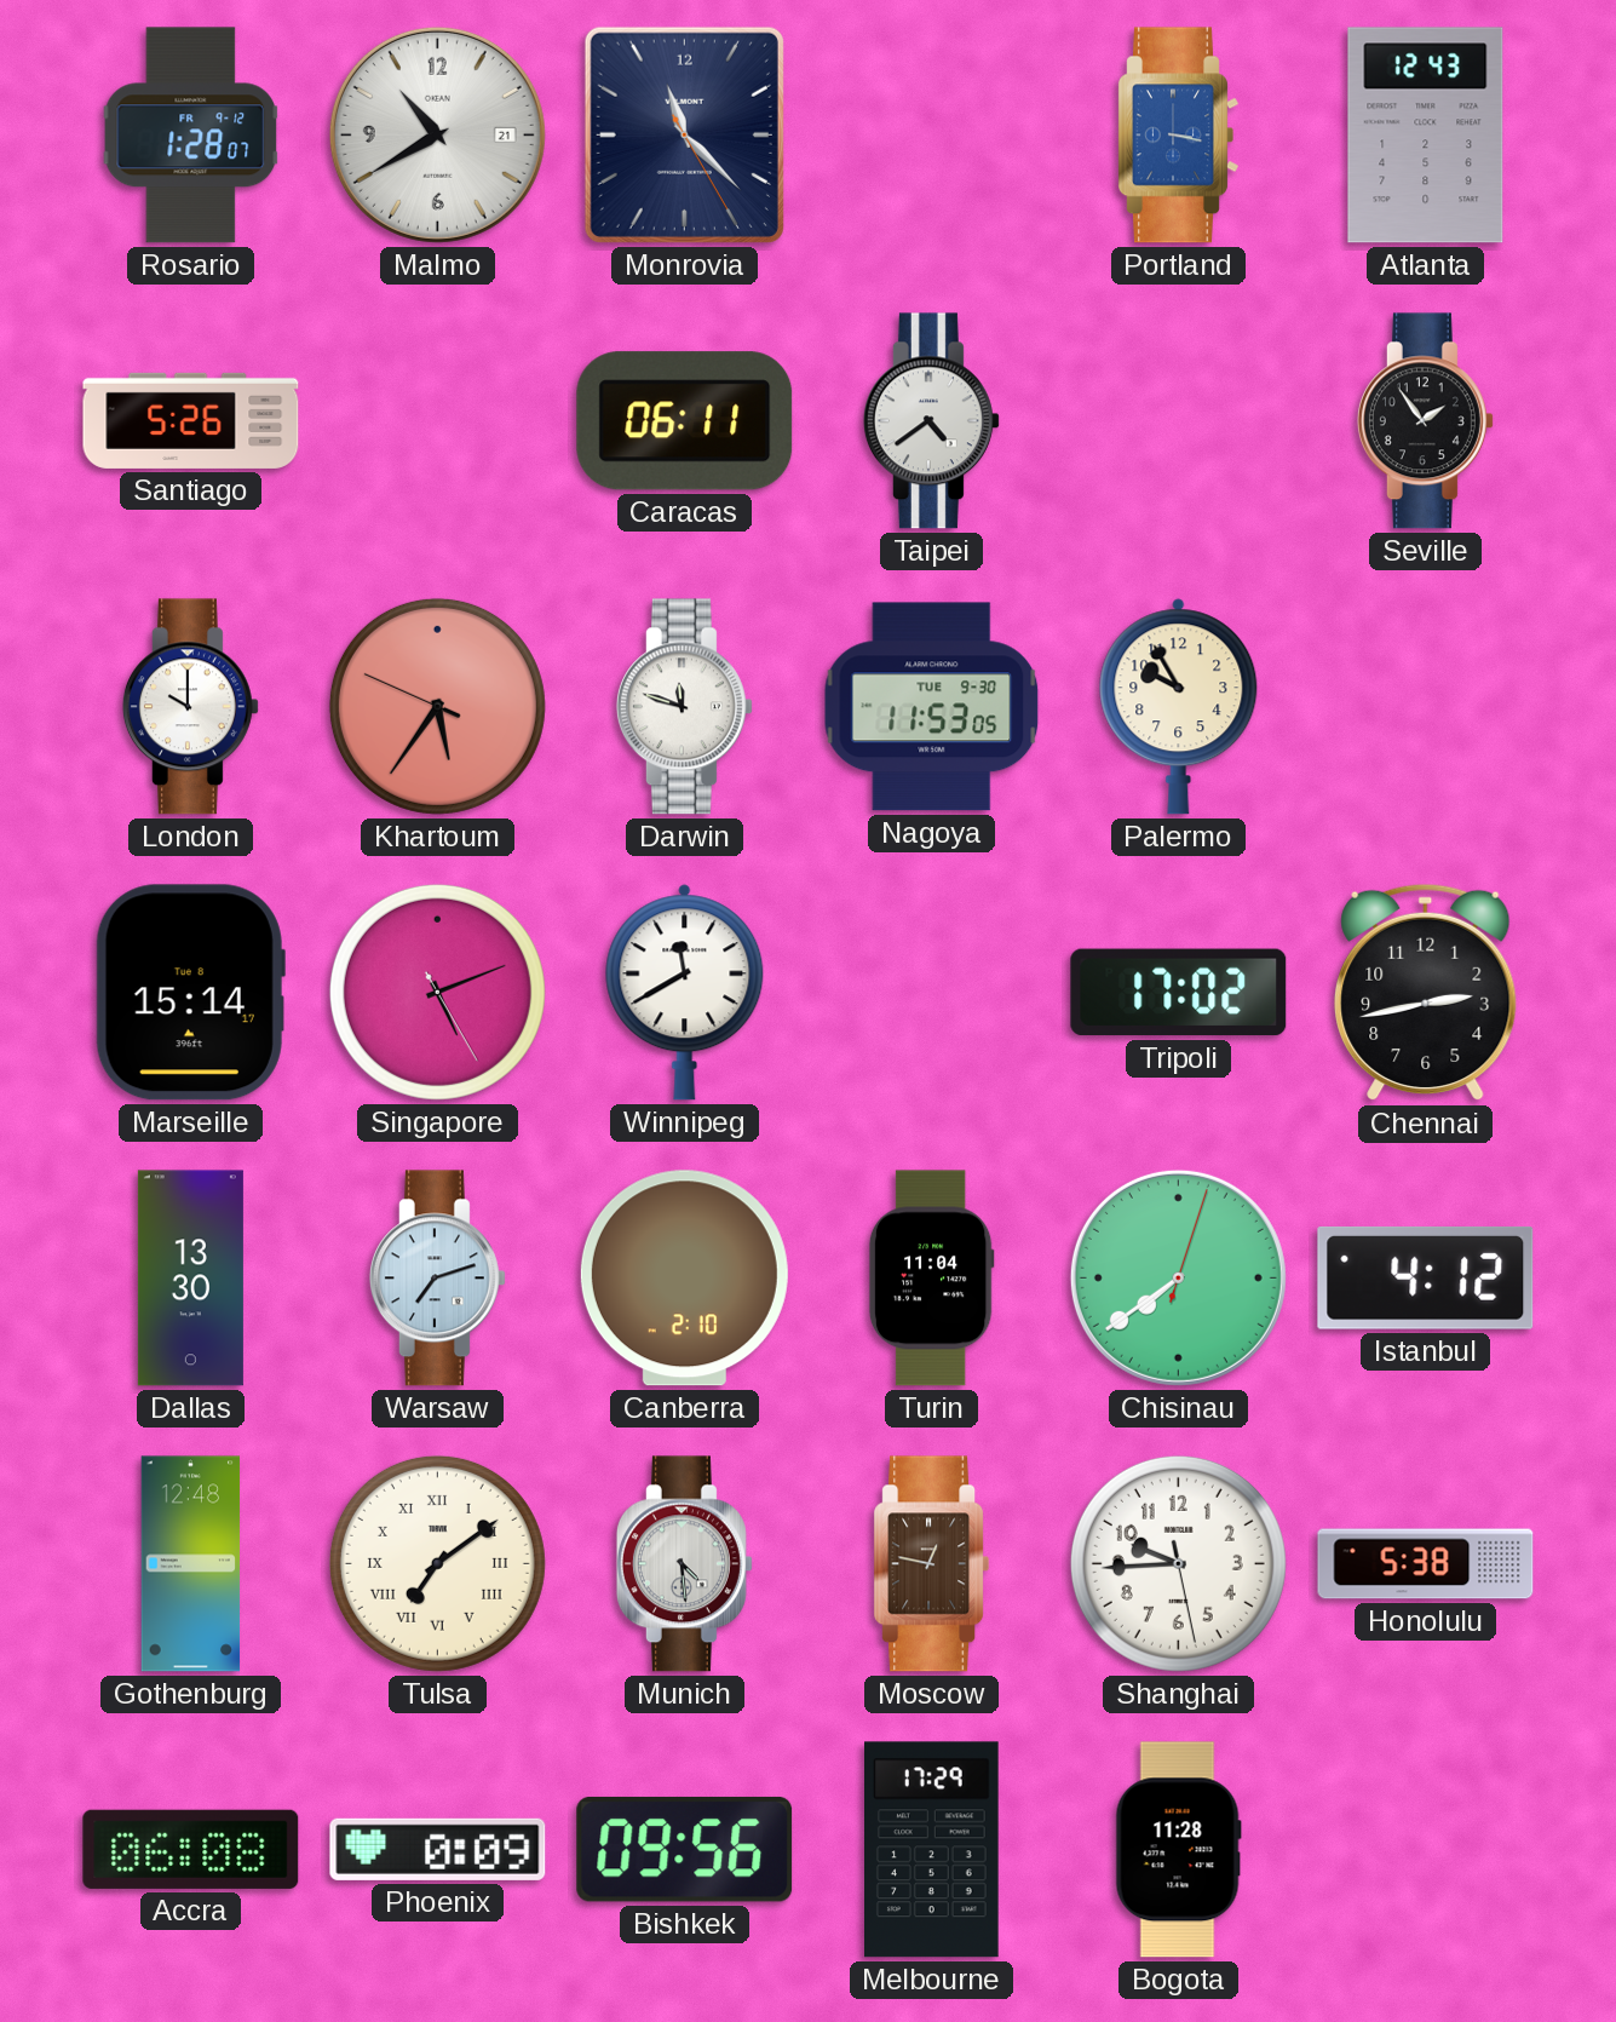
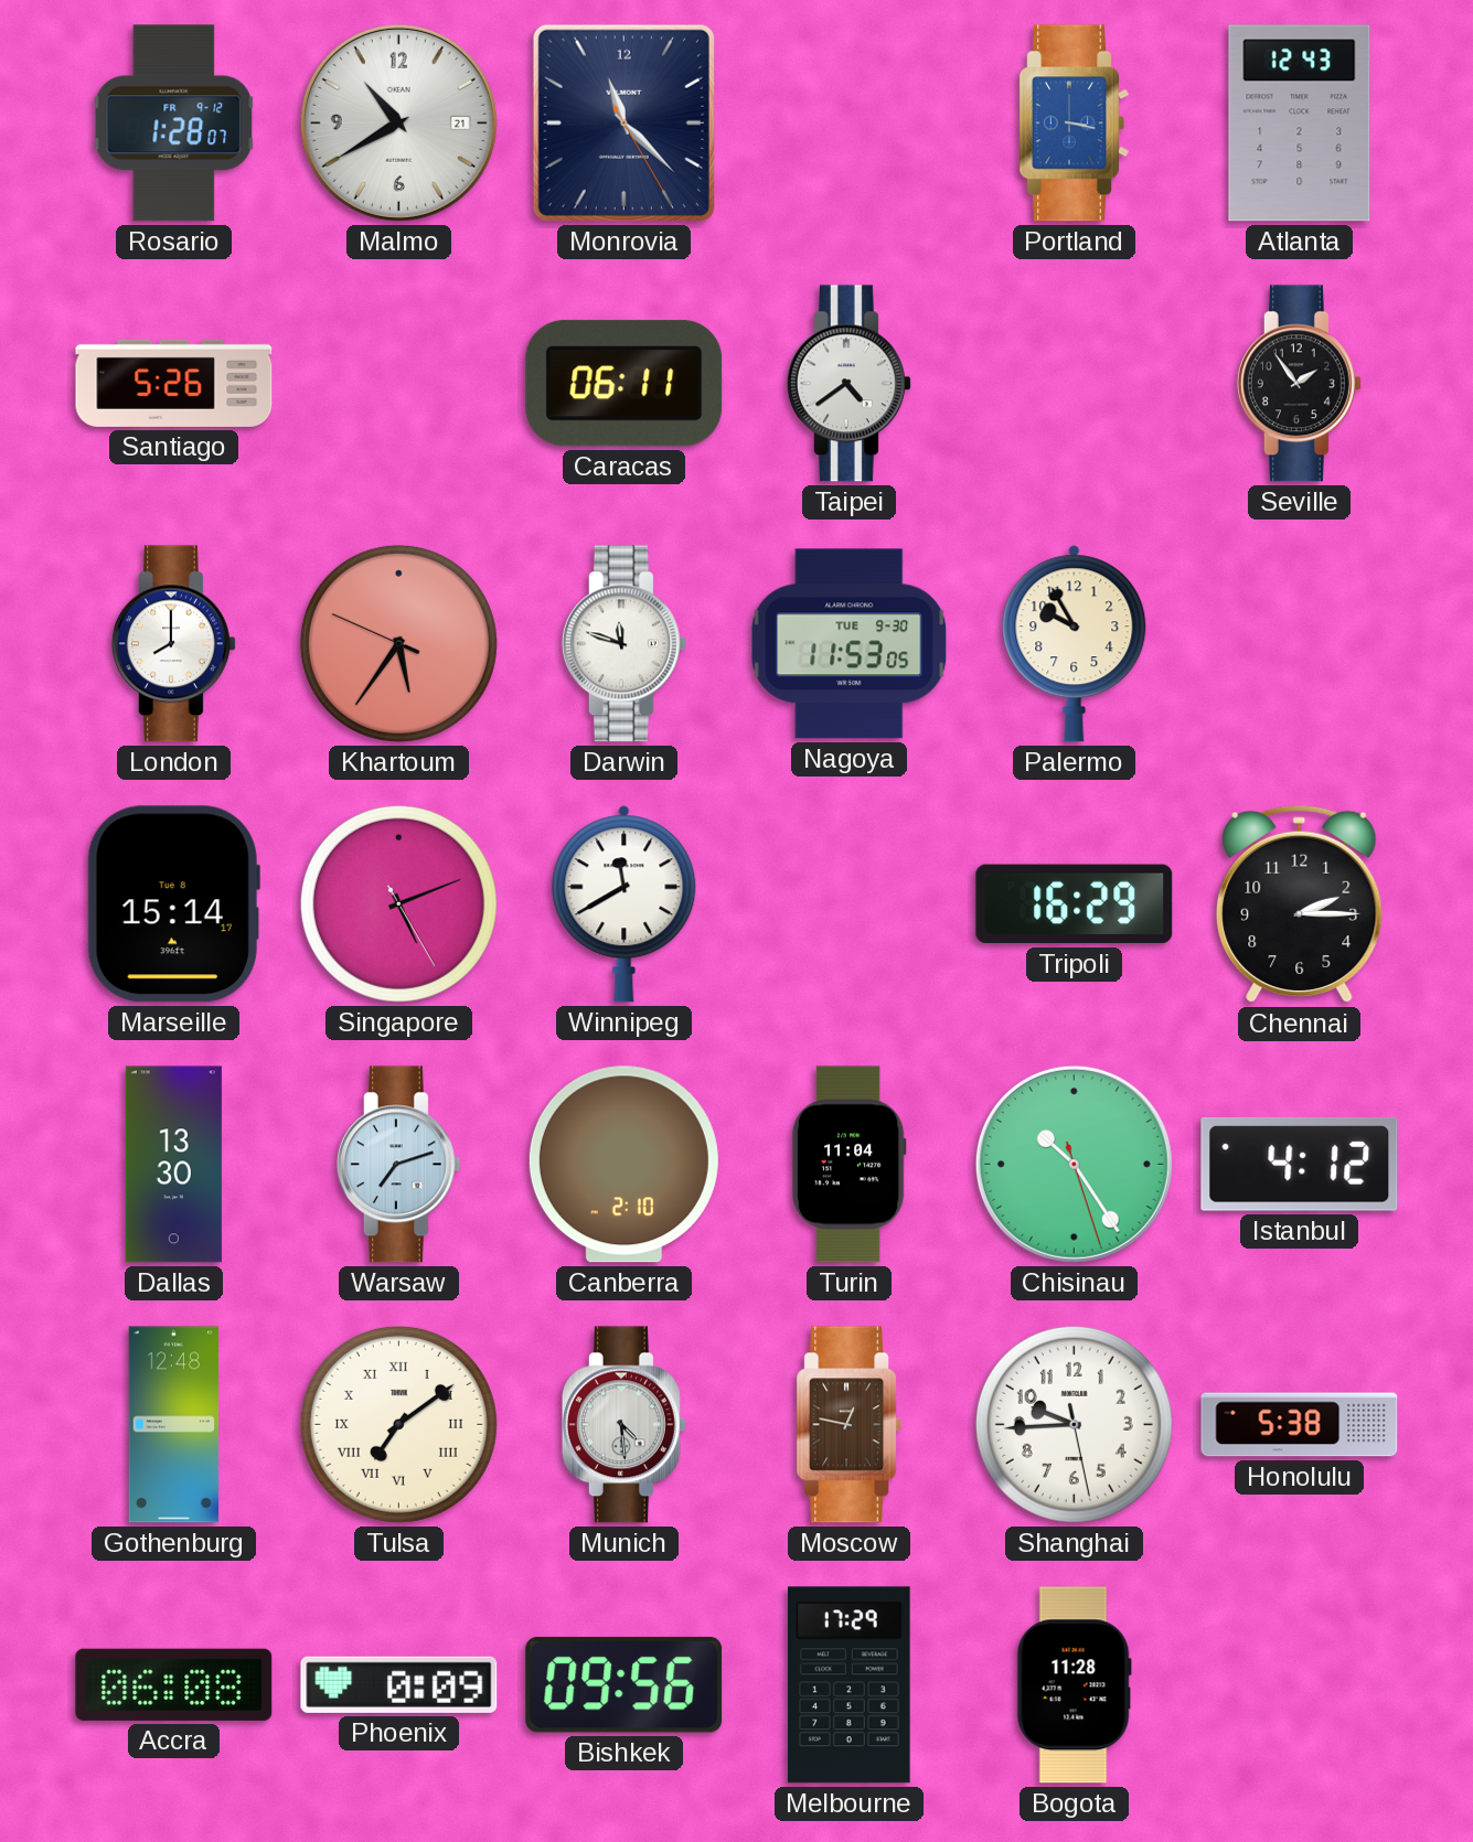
London: 10:00 -> 8:00 (173, 644)
Tripoli: 17:02 -> 16:29 (1075, 904)
Chennai: 2:43 -> 2:15 (1300, 904)
Chisinau: 7:39 -> 10:24 (1074, 1164)
